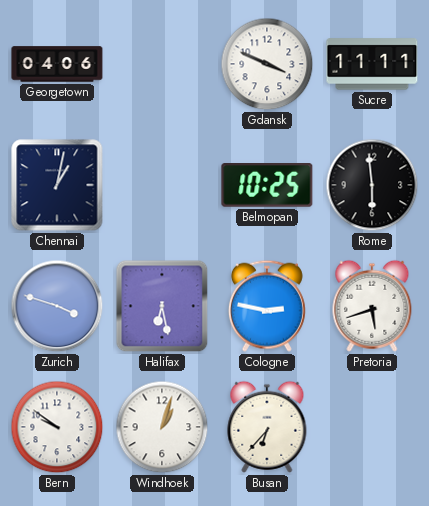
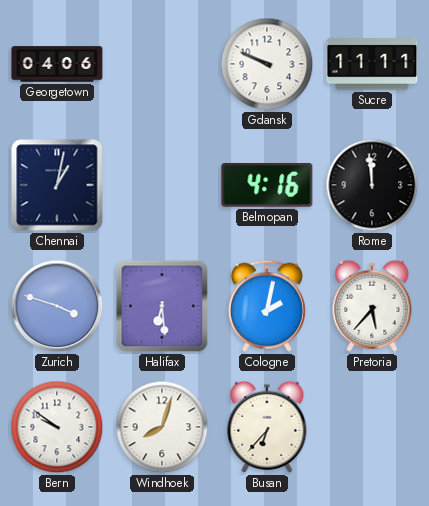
Gdansk: 3:49 -> 9:49 (267, 64)
Belmopan: 10:25 -> 4:16 (267, 186)
Rome: 5:59 -> 11:59 (372, 185)
Halifax: 6:28 -> 6:29 (162, 306)
Cologne: 2:47 -> 2:02 (267, 306)
Pretoria: 5:42 -> 5:37 (372, 306)
Windhoek: 1:03 -> 8:03 (162, 427)
